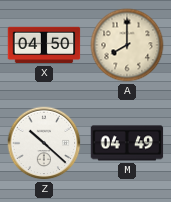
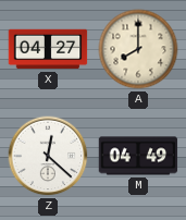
X: 04:50 -> 04:27 (48, 49)
Z: 10:22 -> 12:22 (48, 156)
